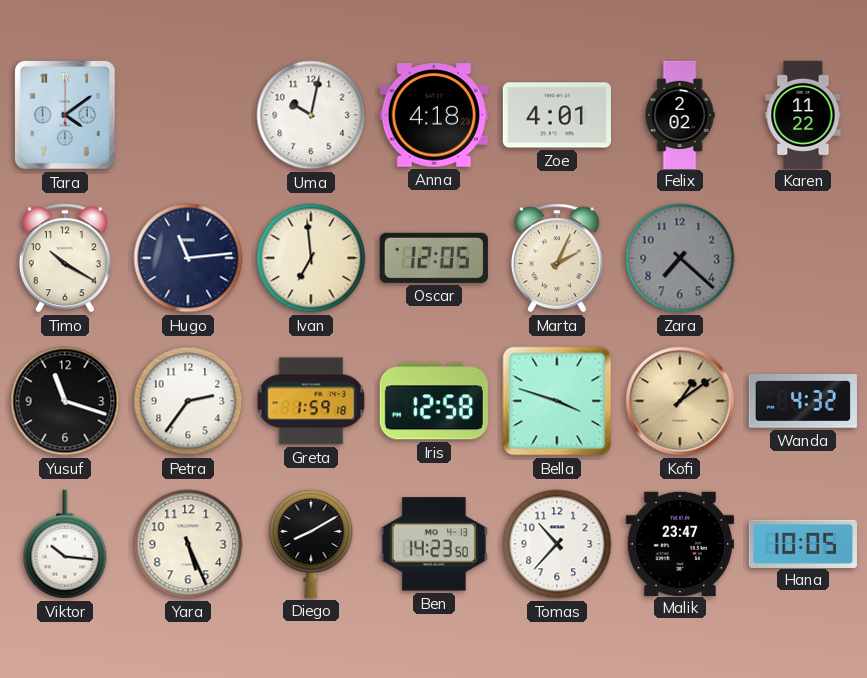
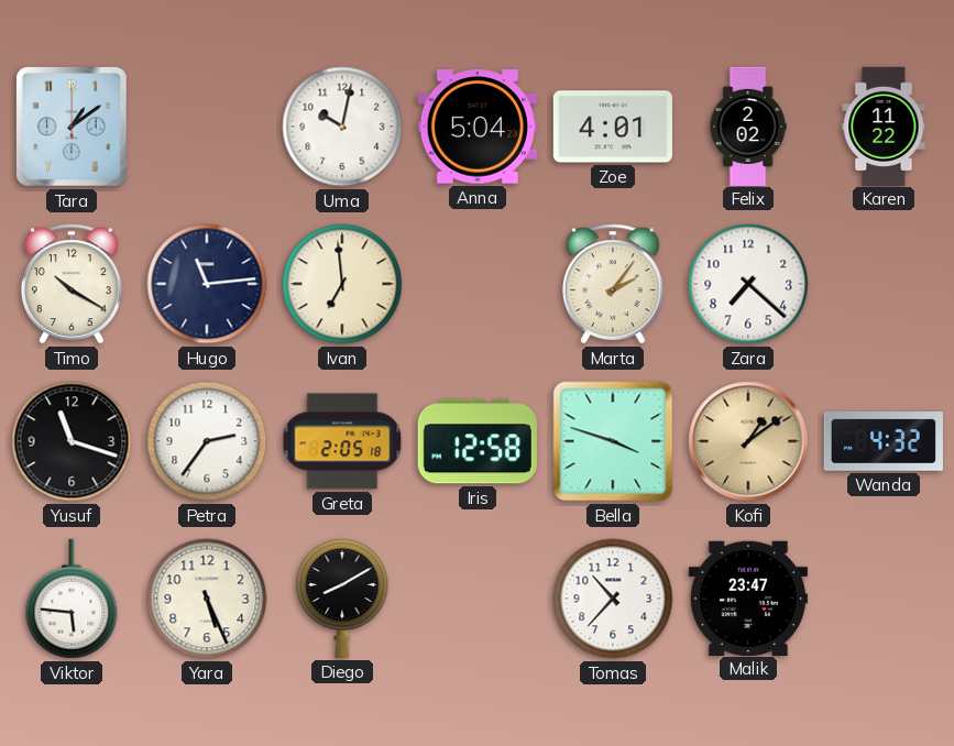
Tara: 4:09 -> 1:09 (72, 127)
Anna: 4:18 -> 5:04 (478, 127)
Oscar: 12:05 -> none (434, 258)
Marta: 2:04 -> 2:06 (613, 284)
Zara dial: grey -> white (748, 284)
Greta: 1:59 -> 2:05 (342, 441)
Viktor: 10:16 -> 5:46 (72, 599)
Ben: 14:23 -> none (434, 544)
Hana: 10:05 -> none (803, 543)
